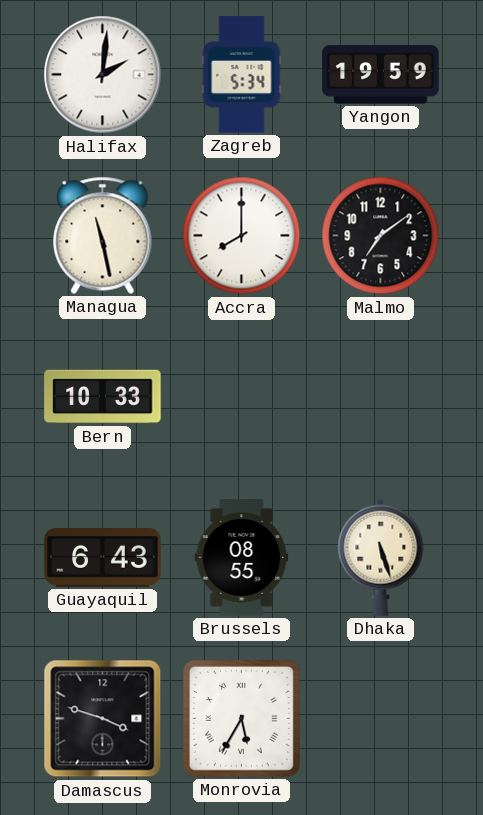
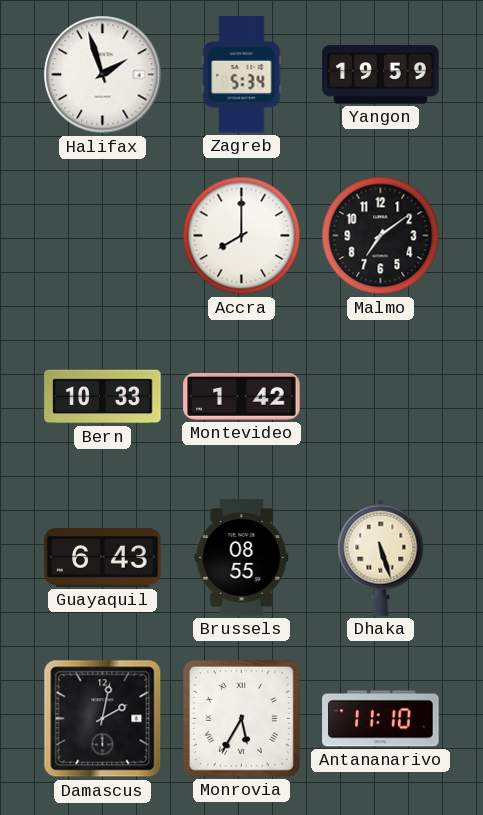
Halifax: 2:01 -> 1:57 (103, 75)
Managua: 11:28 -> none (103, 235)
Montevideo: none -> 1:42 (242, 397)
Damascus: 3:48 -> 2:02 (103, 719)
Antananarivo: none -> 11:10 (381, 719)
